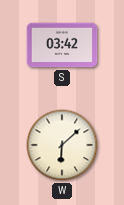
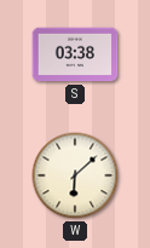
S: 03:42 -> 03:38 (75, 54)
